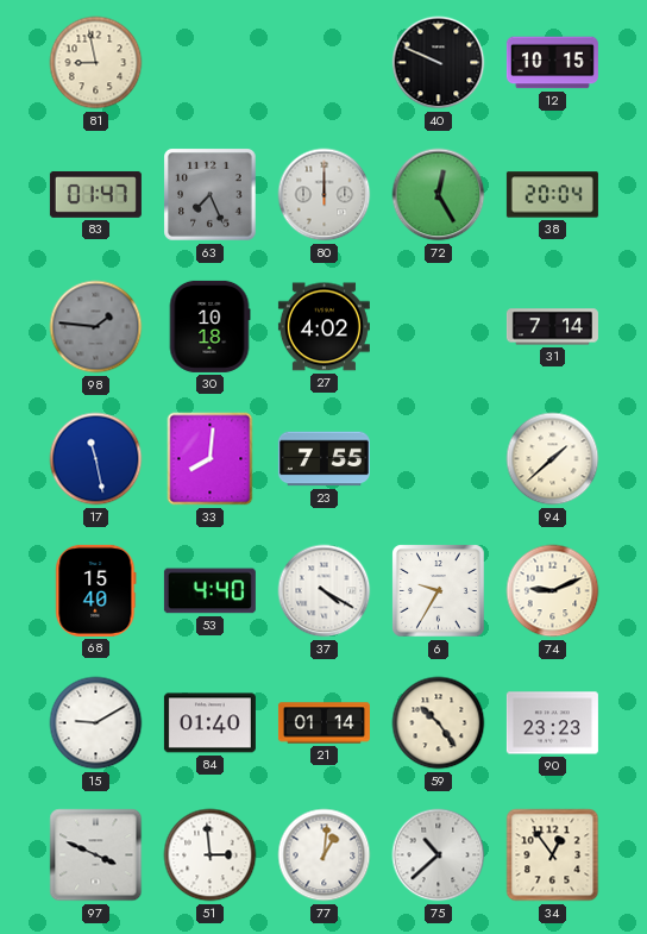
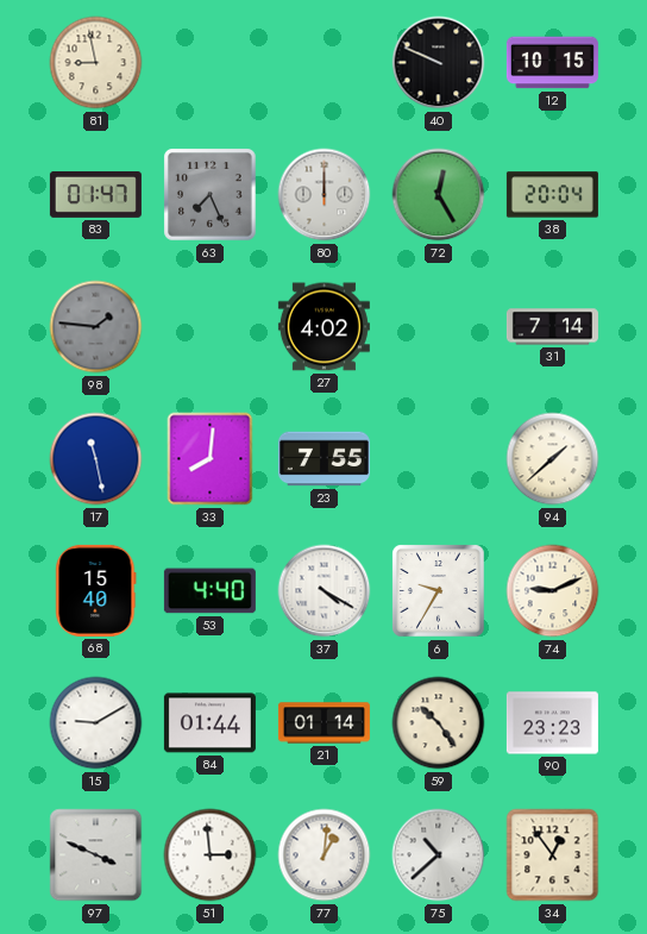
30: 10:18 -> none (209, 326)
84: 01:40 -> 01:44 (209, 723)
